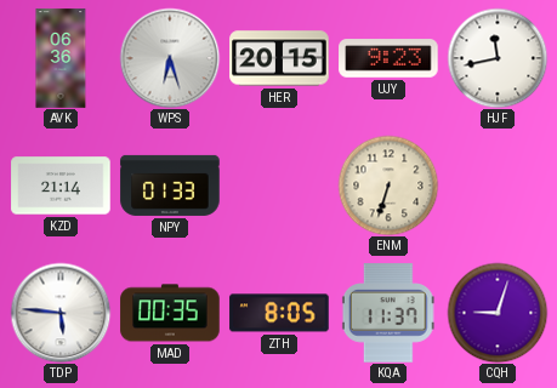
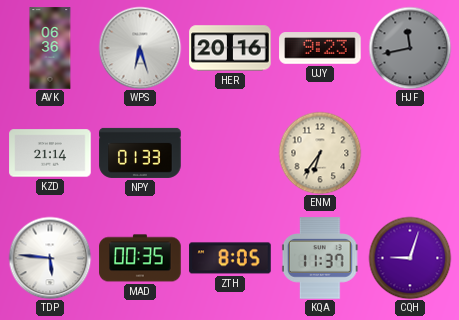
HER: 20:15 -> 20:16 (230, 48)
HJF dial: white -> grey (410, 48)
ENM: 6:33 -> 6:36 (320, 153)
